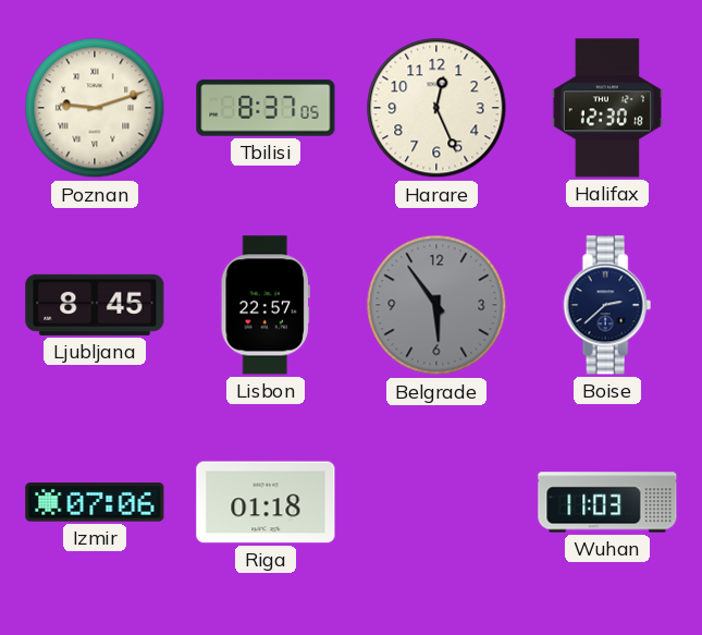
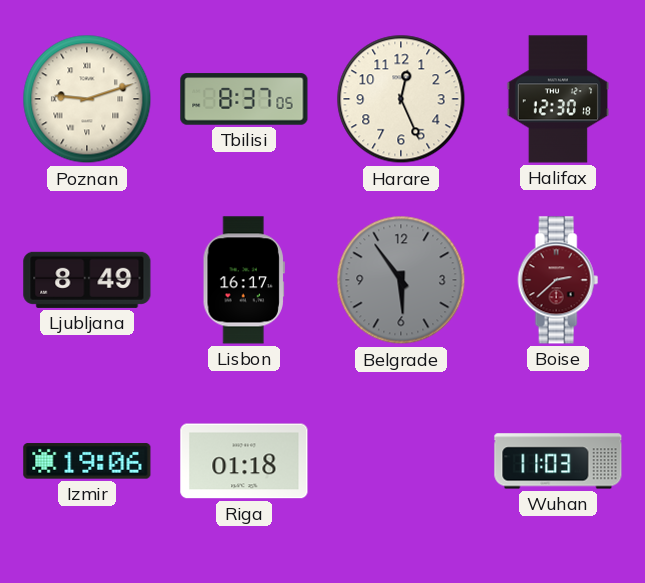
Ljubljana: 8:45 -> 8:49 (87, 280)
Lisbon: 22:57 -> 16:17 (244, 280)
Boise dial: navy -> burgundy (558, 280)
Izmir: 07:06 -> 19:06 (87, 461)
